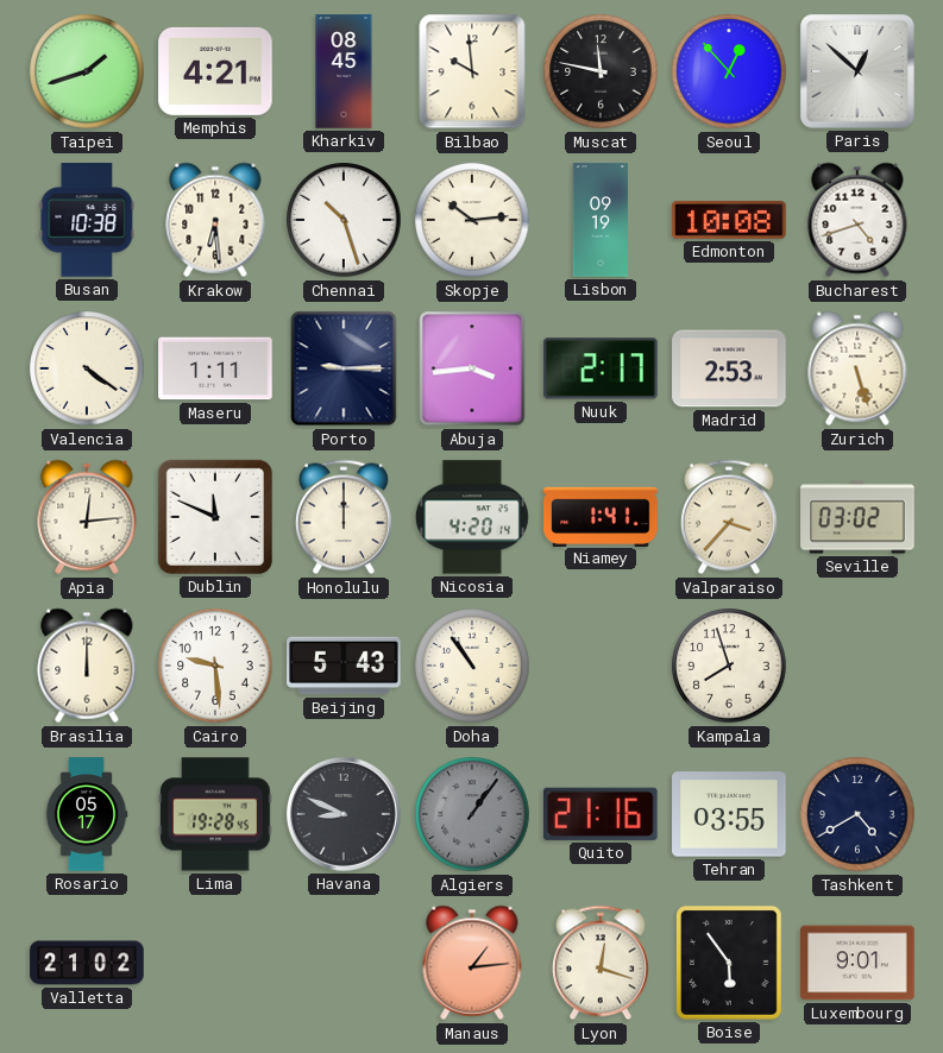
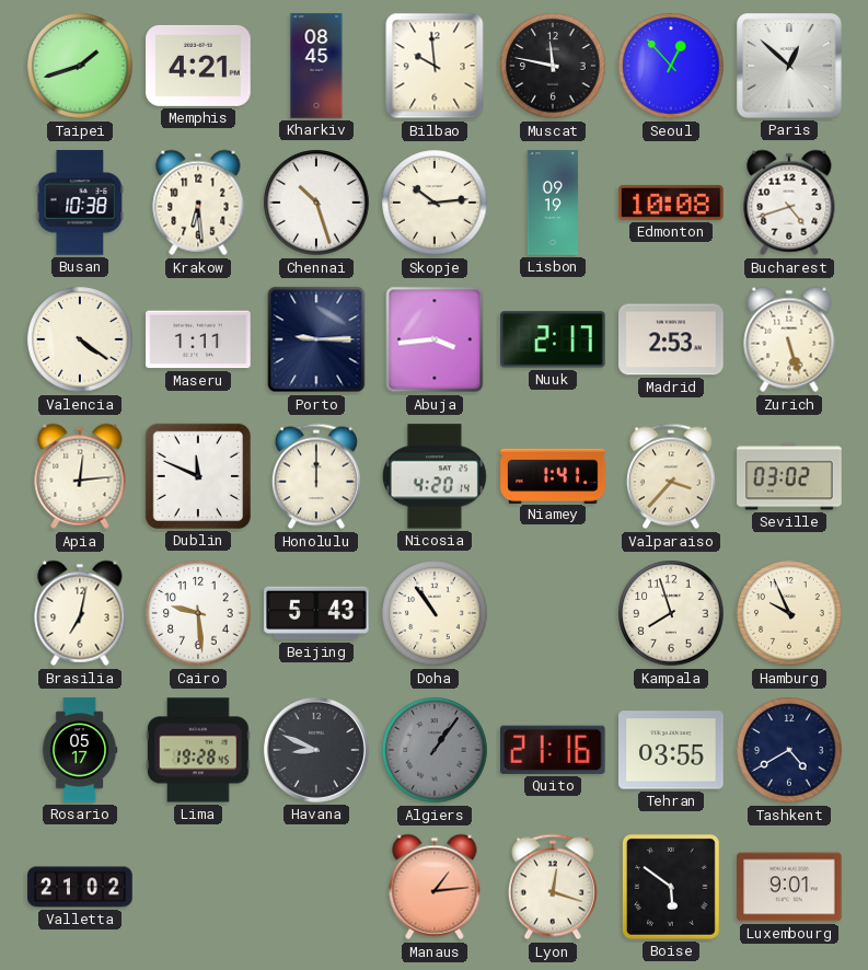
Brasilia: 12:00 -> 7:02 (80, 613)
Hamburg: none -> 9:56 (789, 613)
Boise: 5:54 -> 5:51 (671, 888)
